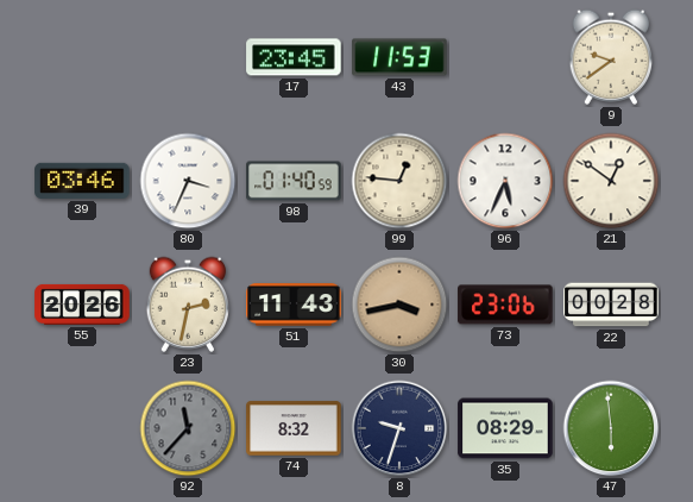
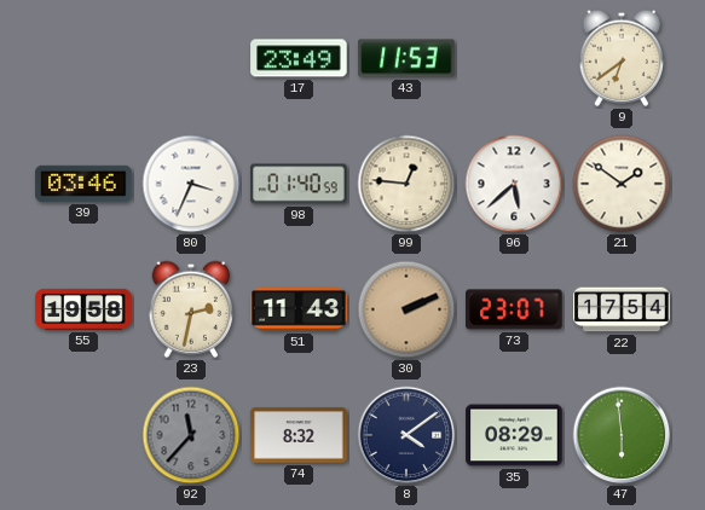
17: 23:45 -> 23:49 (299, 58)
9: 9:39 -> 6:39 (620, 58)
96: 5:34 -> 5:38 (514, 184)
21: 12:51 -> 1:51 (622, 184)
55: 20:26 -> 19:58 (83, 309)
30: 3:43 -> 2:11 (406, 309)
73: 23:06 -> 23:07 (514, 309)
22: 00:28 -> 17:54 (622, 309)
8: 9:33 -> 4:09 (406, 435)
